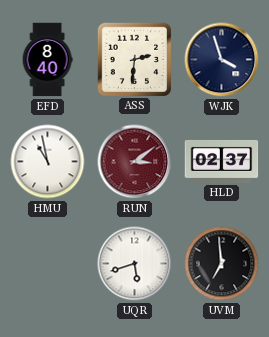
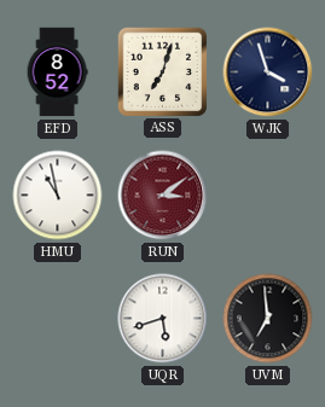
EFD: 8:40 -> 8:52 (57, 72)
ASS: 2:31 -> 7:03 (162, 71)
HLD: 02:37 -> none (222, 161)
